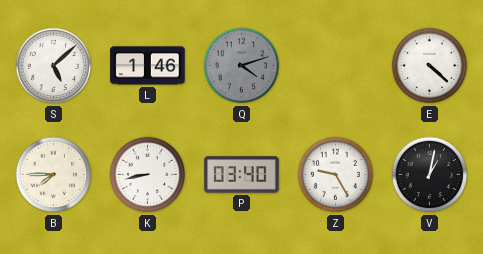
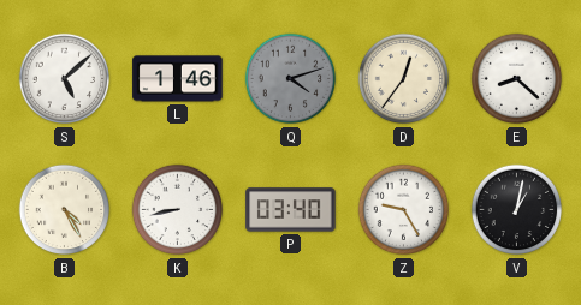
D: none -> 12:36 (404, 79)
E: 4:22 -> 8:22 (517, 79)
B: 7:45 -> 4:25 (65, 210)
